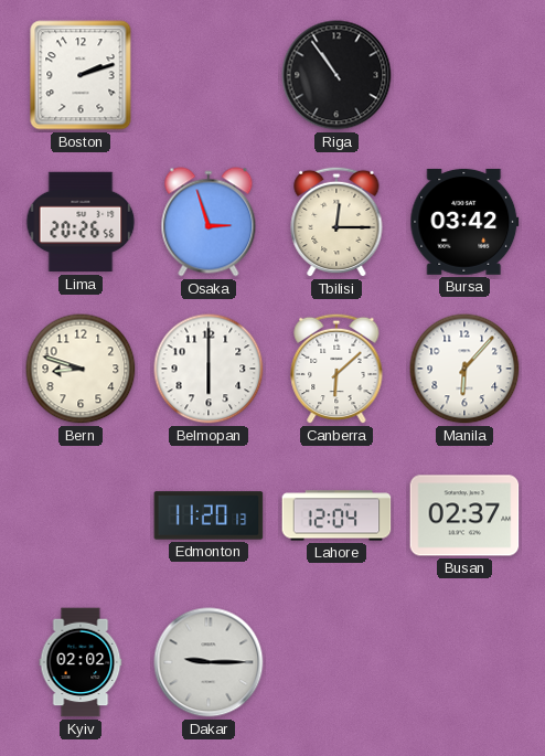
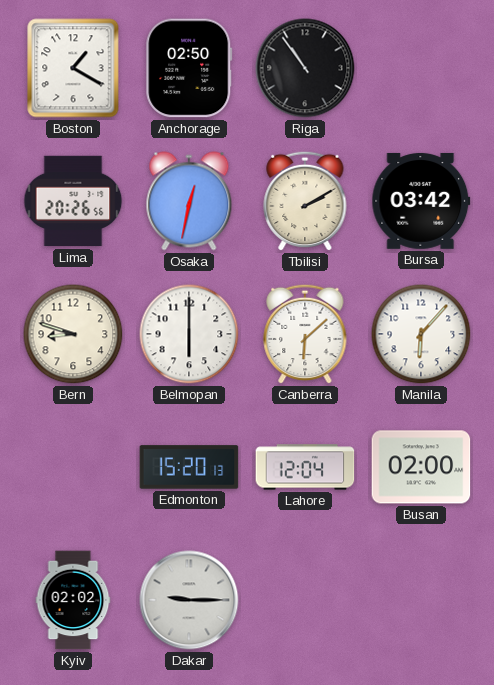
Boston: 2:12 -> 1:20 (73, 68)
Anchorage: none -> 02:50 (189, 68)
Osaka: 2:57 -> 12:32 (189, 201)
Tbilisi: 12:15 -> 2:10 (305, 201)
Edmonton: 11:20 -> 15:20 (189, 467)
Busan: 02:37 -> 02:00 (421, 467)
